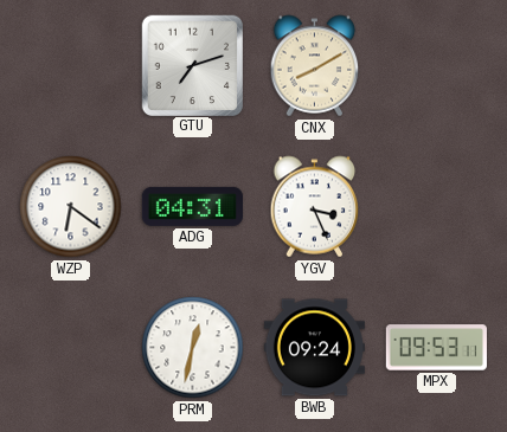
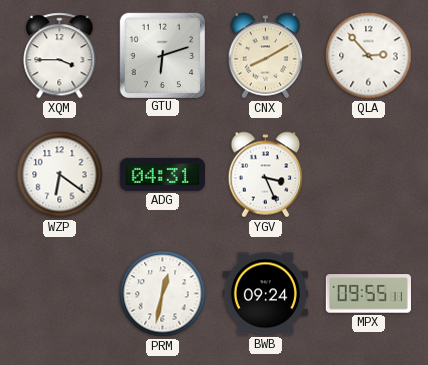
XQM: none -> 3:45 (60, 56)
GTU: 7:12 -> 6:12 (162, 55)
QLA: none -> 2:53 (369, 56)
MPX: 09:53 -> 09:55 (368, 294)
